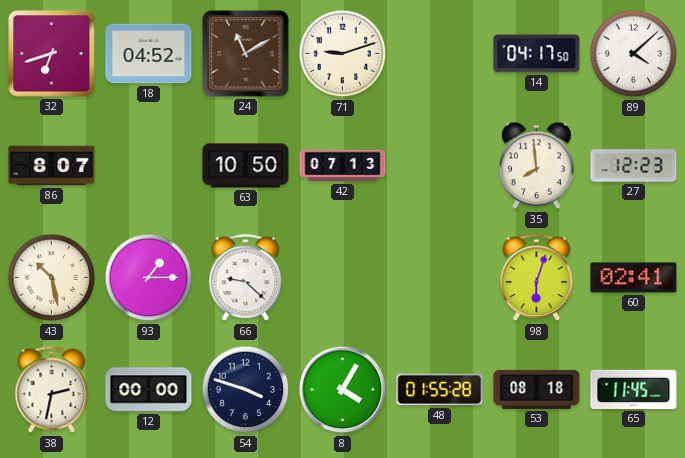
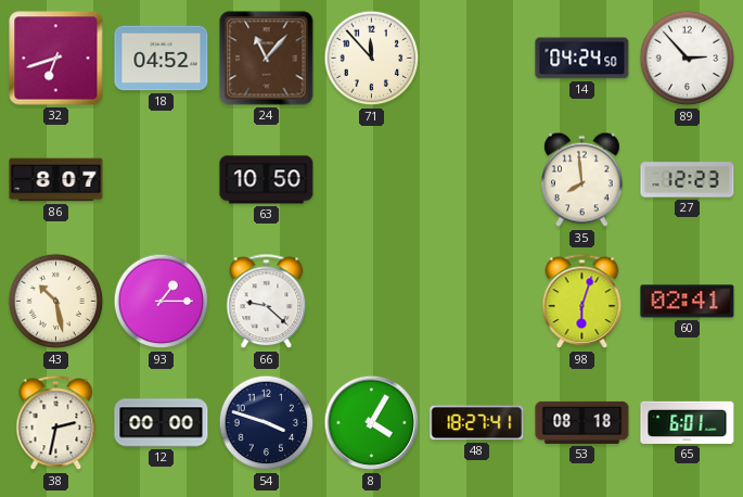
24: 11:10 -> 11:07 (267, 59)
71: 9:12 -> 11:53 (372, 59)
14: 04:17 -> 04:24 (582, 59)
89: 4:08 -> 2:53 (688, 59)
42: 07:13 -> none (343, 166)
48: 01:55 -> 18:27 (477, 423)
65: 11:45 -> 6:01 (688, 422)
